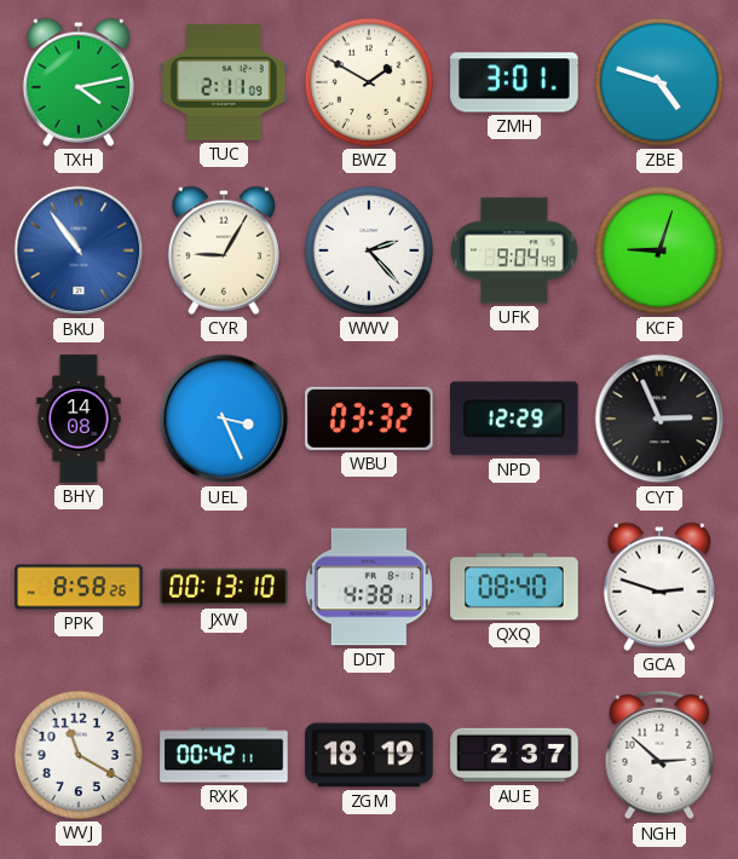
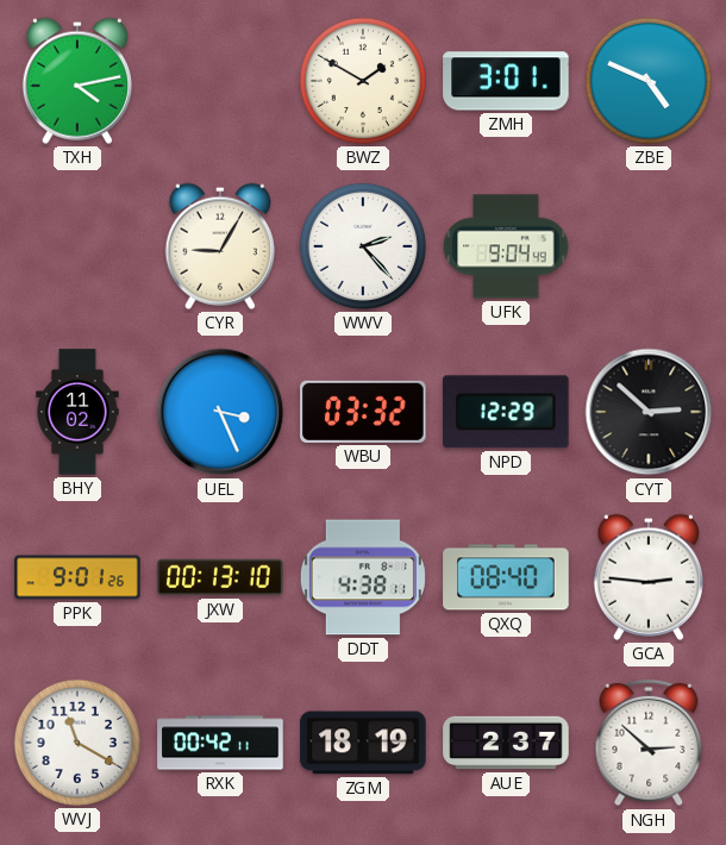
TUC: 2:11 -> none (224, 82)
ZBE: 4:48 -> 4:49 (649, 81)
BKU: 10:54 -> none (79, 250)
KCF: 9:03 -> none (659, 250)
BHY: 14:08 -> 11:02 (77, 412)
CYT: 2:56 -> 2:52 (649, 412)
PPK: 8:58 -> 9:01 (77, 577)
GCA: 2:48 -> 2:46 (649, 577)
